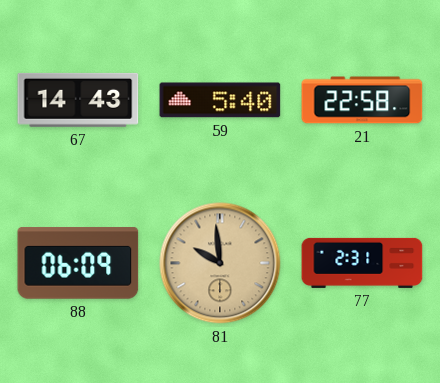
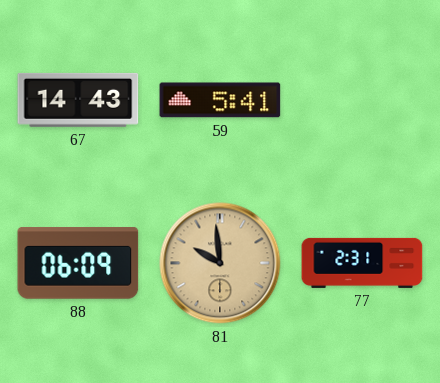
59: 5:40 -> 5:41 (220, 100)
21: 22:58 -> none (362, 100)
